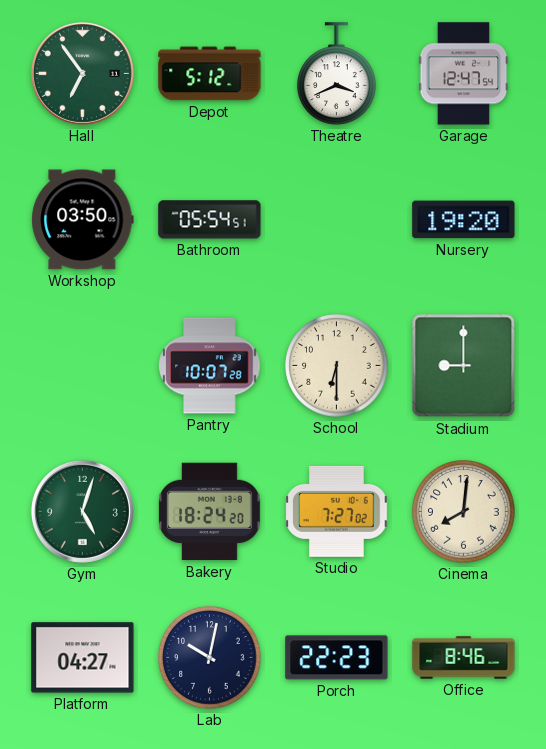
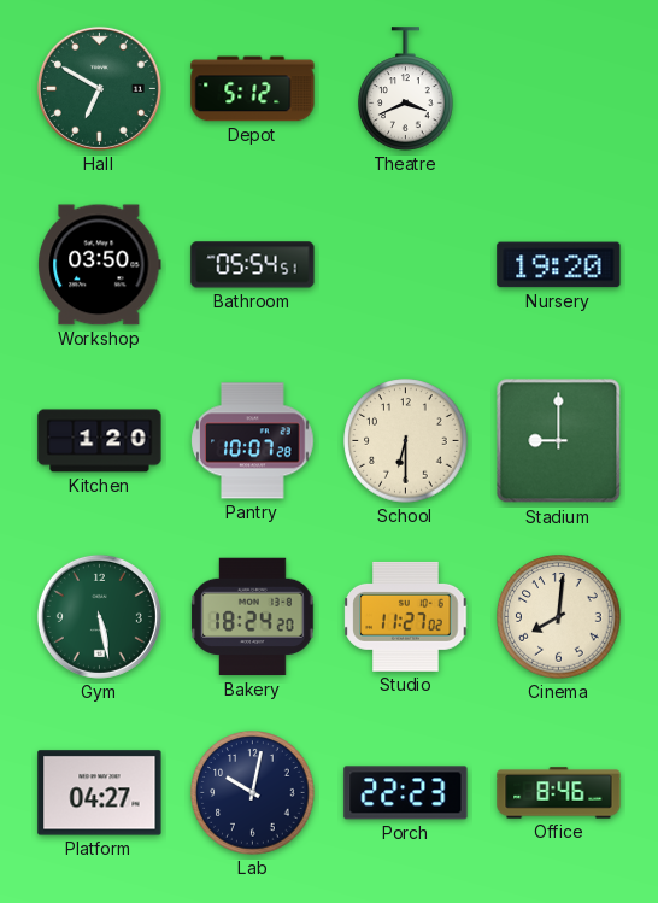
Hall: 6:54 -> 6:50 (99, 88)
Garage: 12:47 -> none (464, 74)
Kitchen: none -> 1:20 (100, 441)
Gym: 5:03 -> 5:28 (99, 616)
Studio: 7:27 -> 11:27 (406, 616)
